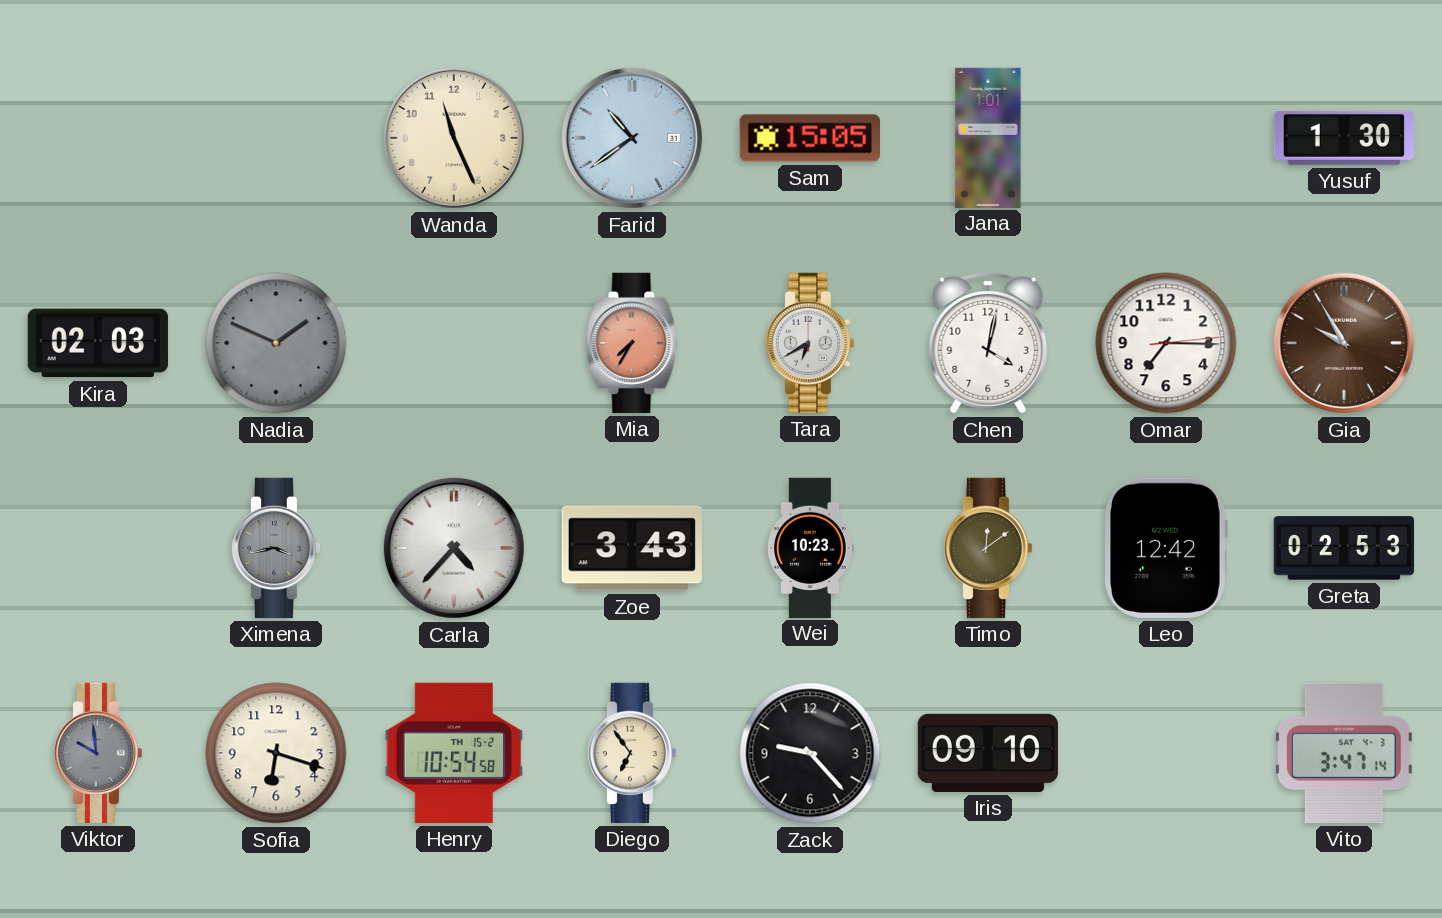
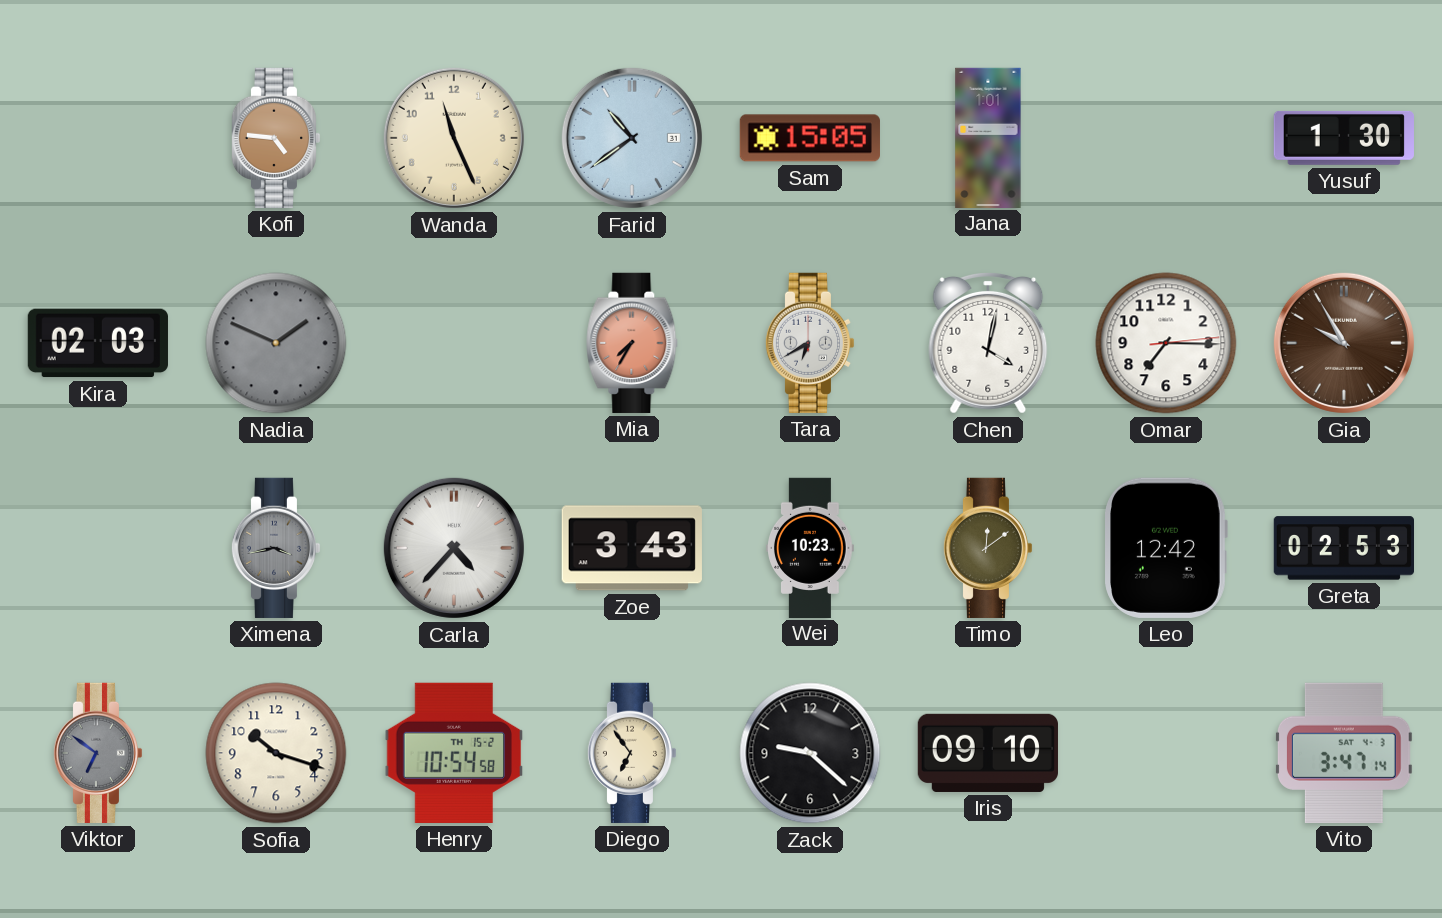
Kofi: none -> 4:46 (276, 138)
Viktor: 9:59 -> 6:51 (98, 753)
Sofia: 6:18 -> 10:18 (276, 753)
Zack: 9:23 -> 9:22 (810, 753)
